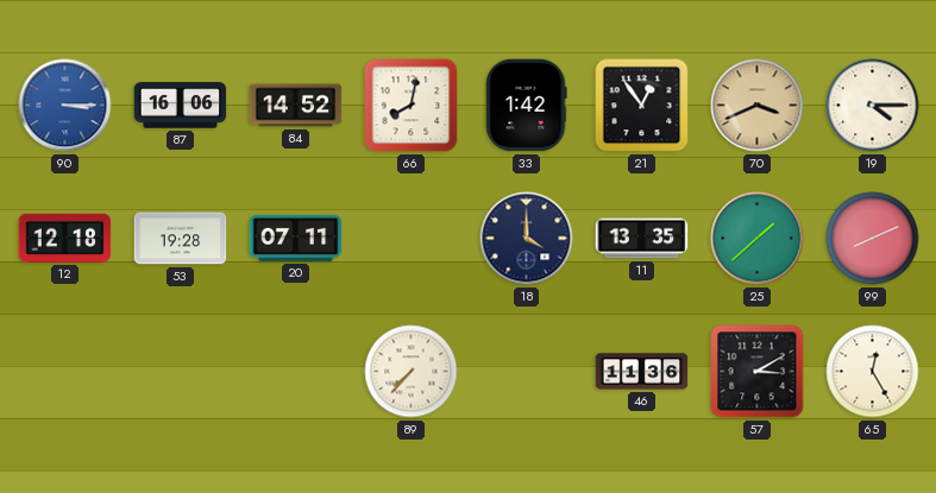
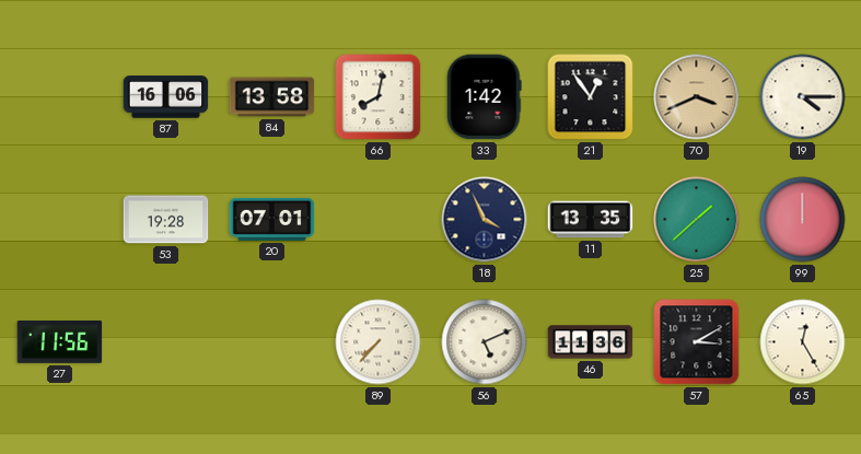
90: 3:15 -> none (65, 106)
84: 14:52 -> 13:58 (272, 97)
12: 12:18 -> none (65, 238)
20: 07:11 -> 07:01 (272, 219)
18: 4:00 -> 3:56 (485, 220)
99: 8:11 -> 12:00 (803, 220)
27: none -> 11:56 (60, 341)
56: none -> 5:11 (485, 342)
